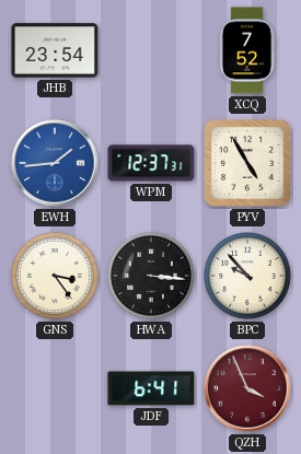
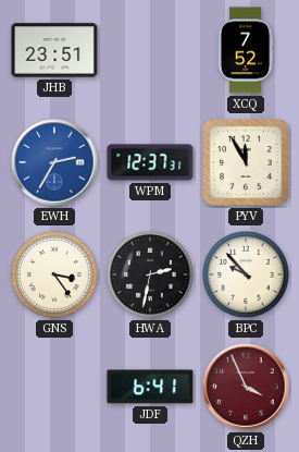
JHB: 23:54 -> 23:51 (54, 50)
EWH: 1:44 -> 2:35 (54, 162)
PYV: 4:55 -> 11:55 (246, 162)
HWA: 3:16 -> 2:32 (151, 276)
